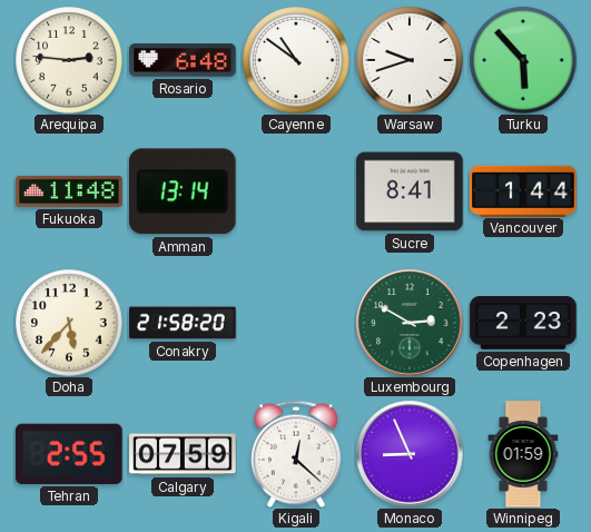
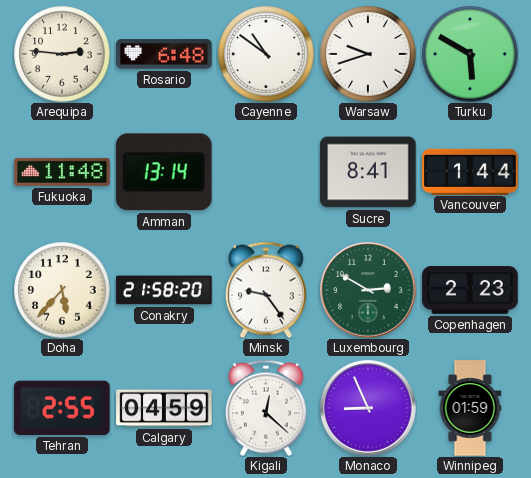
Turku: 5:53 -> 5:50 (470, 54)
Minsk: none -> 9:24 (266, 290)
Calgary: 07:59 -> 04:59 (164, 408)
